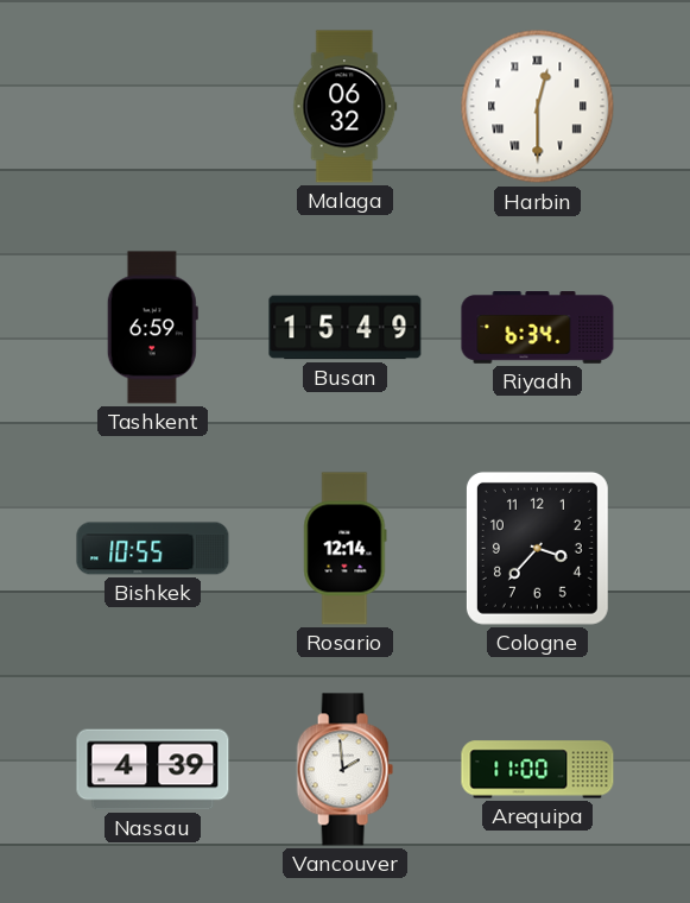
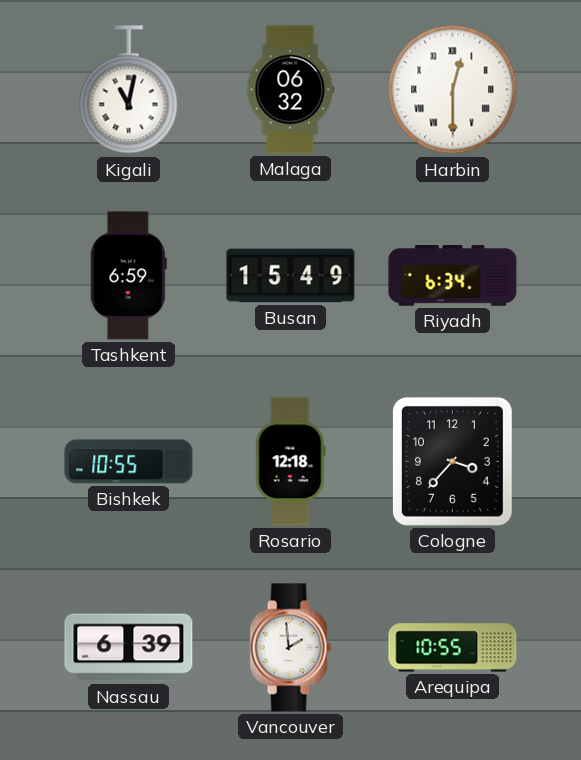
Kigali: none -> 11:02 (129, 90)
Rosario: 12:14 -> 12:18 (291, 462)
Nassau: 4:39 -> 6:39 (129, 648)
Arequipa: 11:00 -> 10:55 (453, 648)
